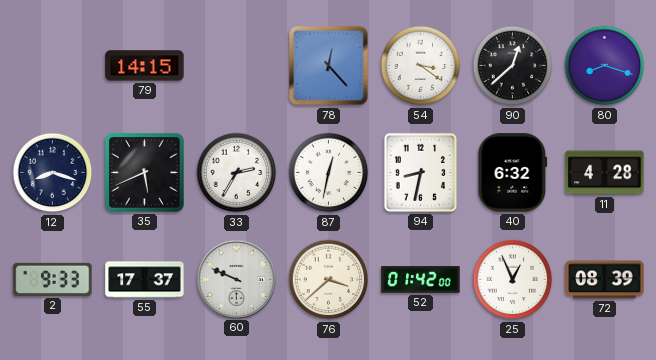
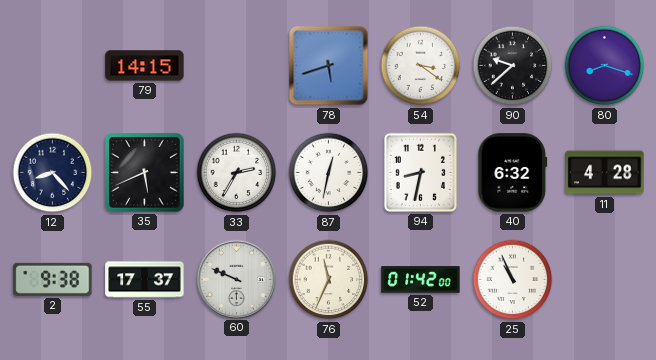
78: 12:23 -> 5:42 (329, 66)
90: 12:38 -> 9:38 (513, 66)
12: 8:18 -> 8:23 (53, 173)
2: 9:33 -> 9:38 (53, 279)
76: 3:38 -> 11:34 (329, 280)
25: 12:56 -> 10:56 (513, 280)
72: 08:39 -> none (605, 280)
